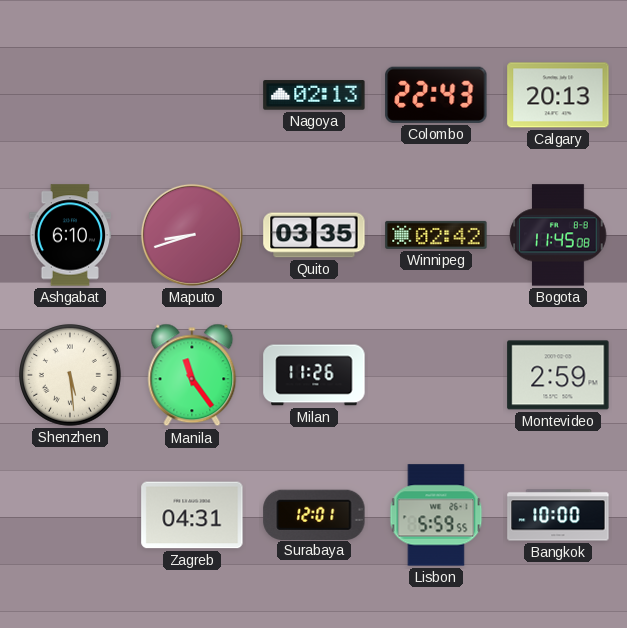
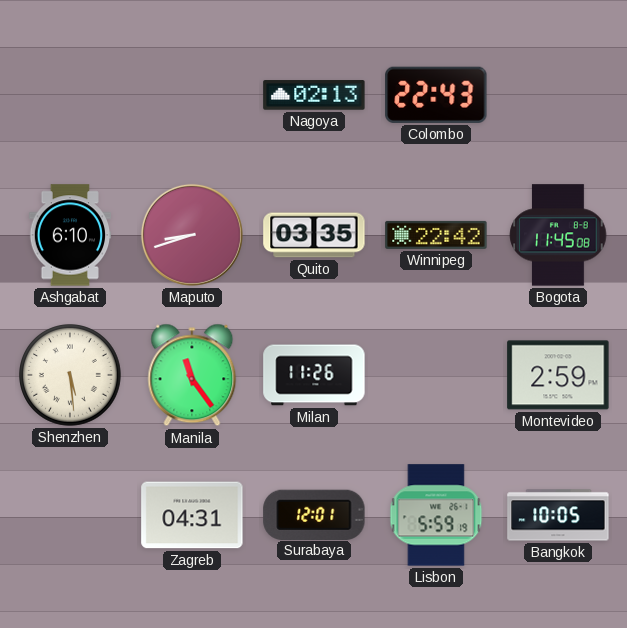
Calgary: 20:13 -> none (558, 95)
Winnipeg: 02:42 -> 22:42 (436, 235)
Lisbon: 5:59:55 -> 5:59:19 (436, 515)
Bangkok: 10:00 -> 10:05 (558, 515)
